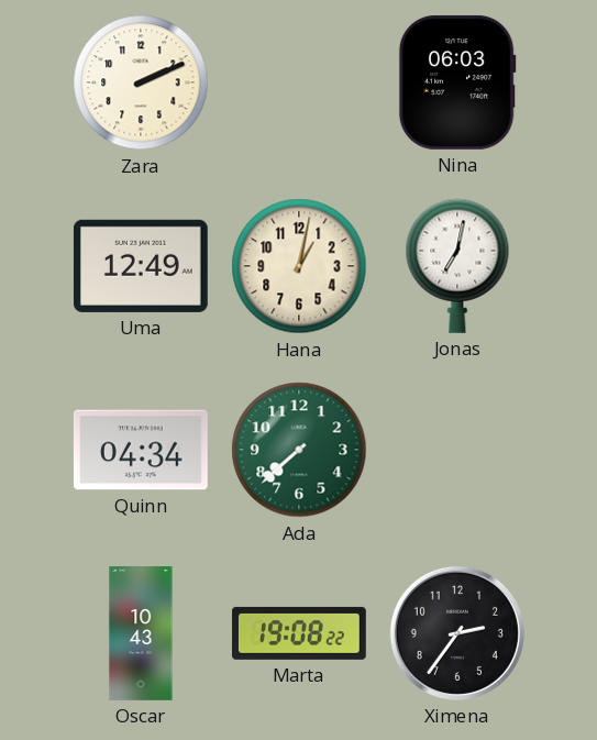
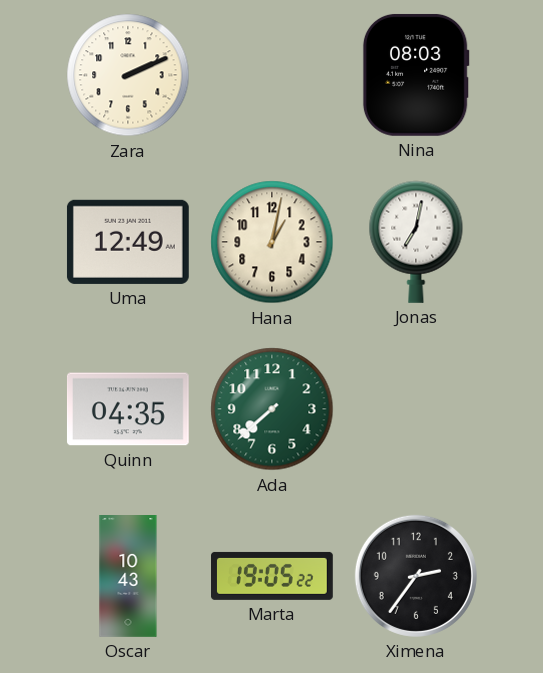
Nina: 06:03 -> 08:03 (416, 75)
Quinn: 04:34 -> 04:35 (128, 409)
Marta: 19:08 -> 19:05 (273, 576)
